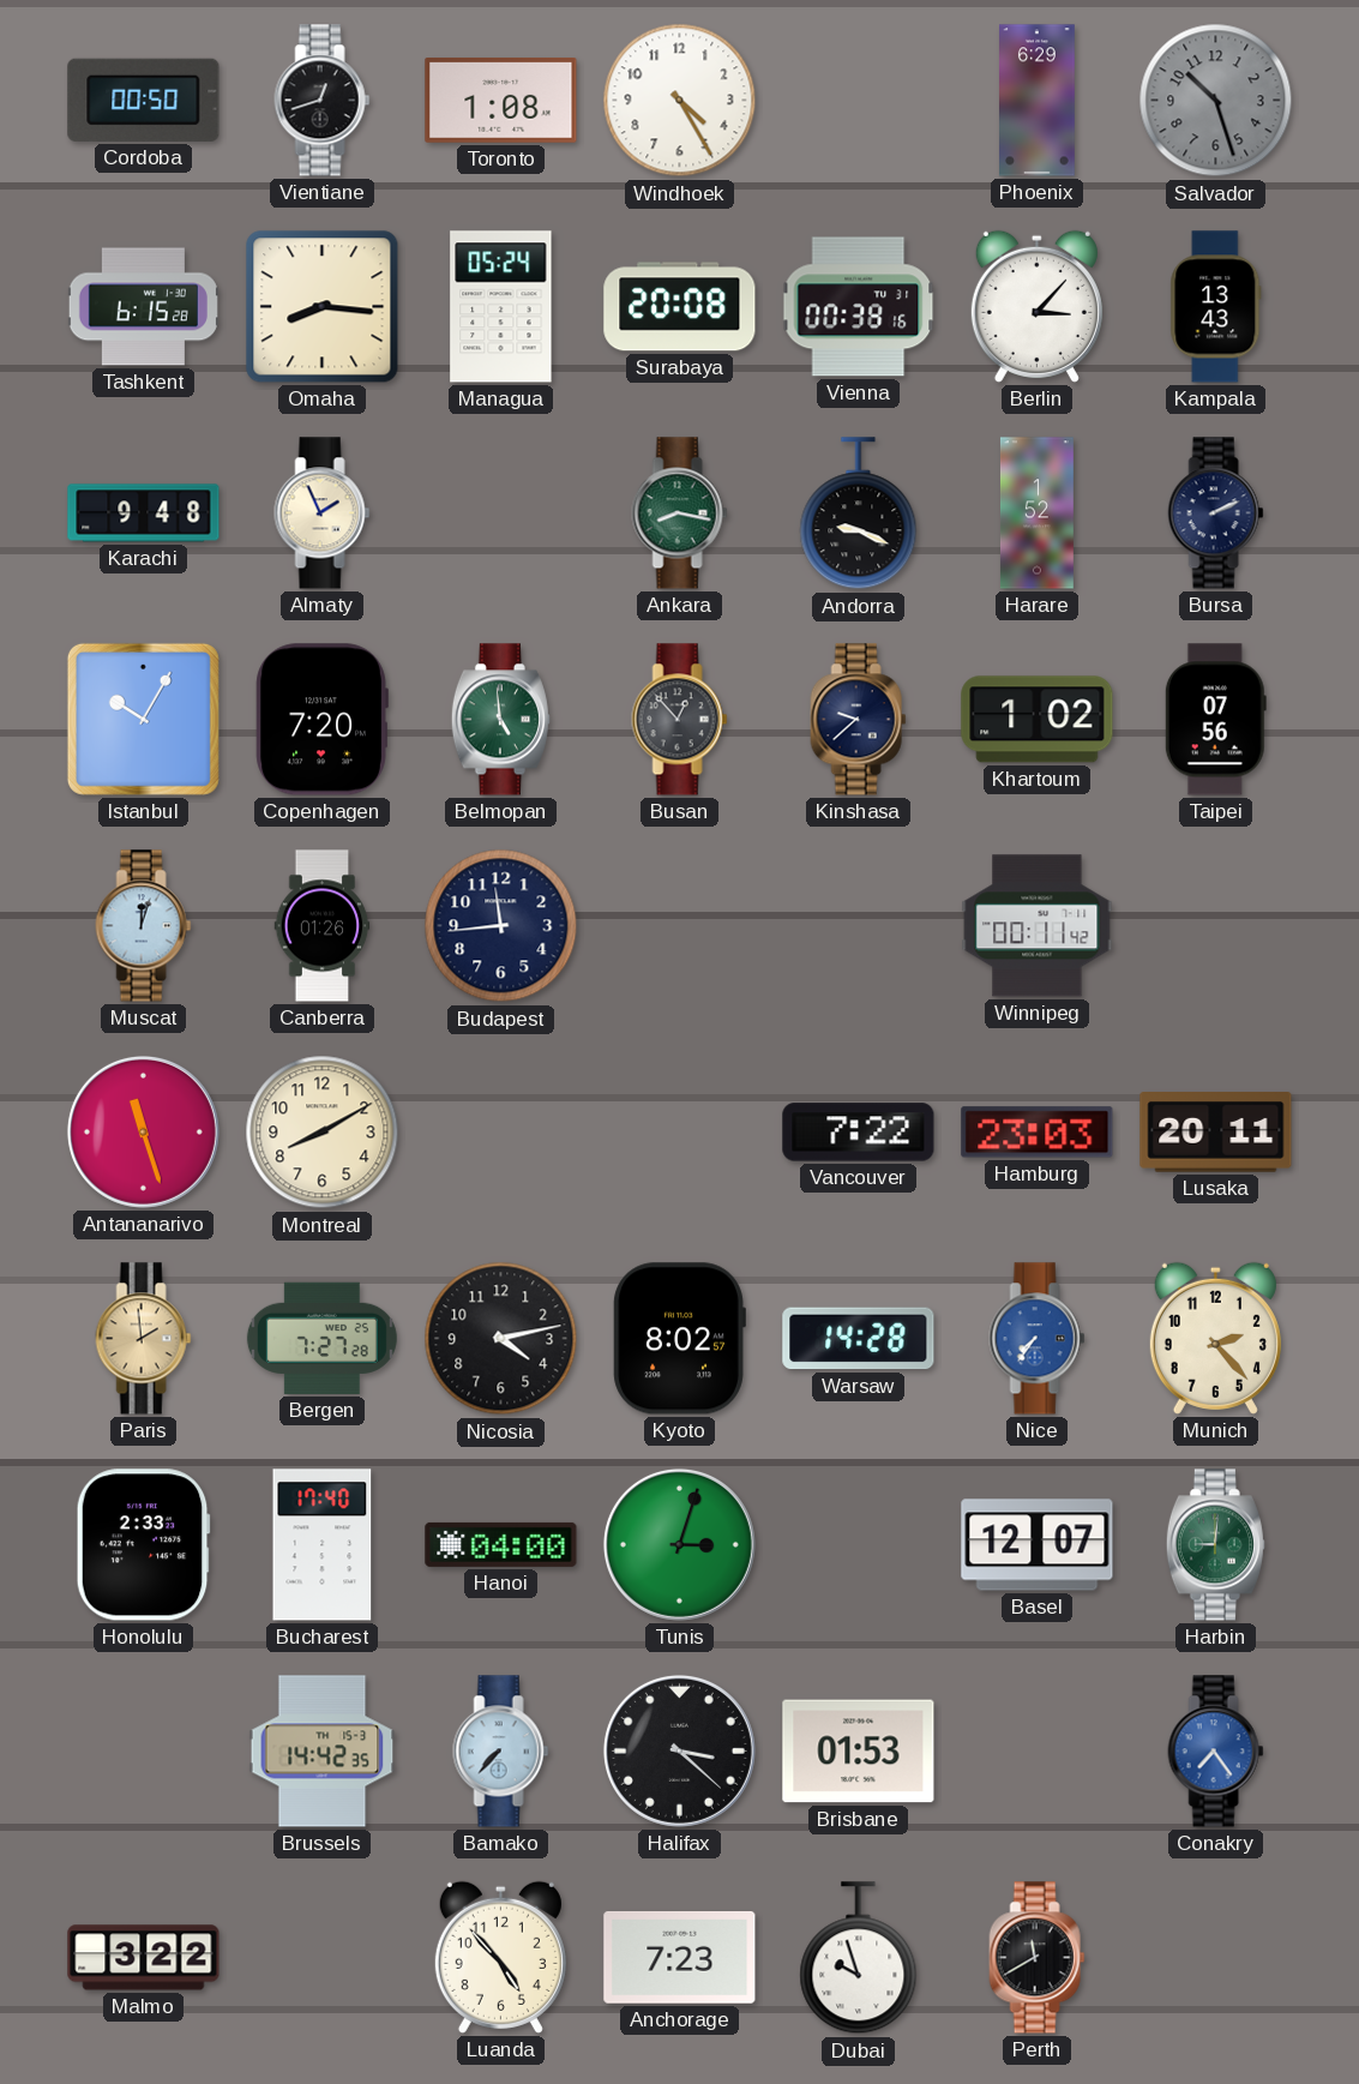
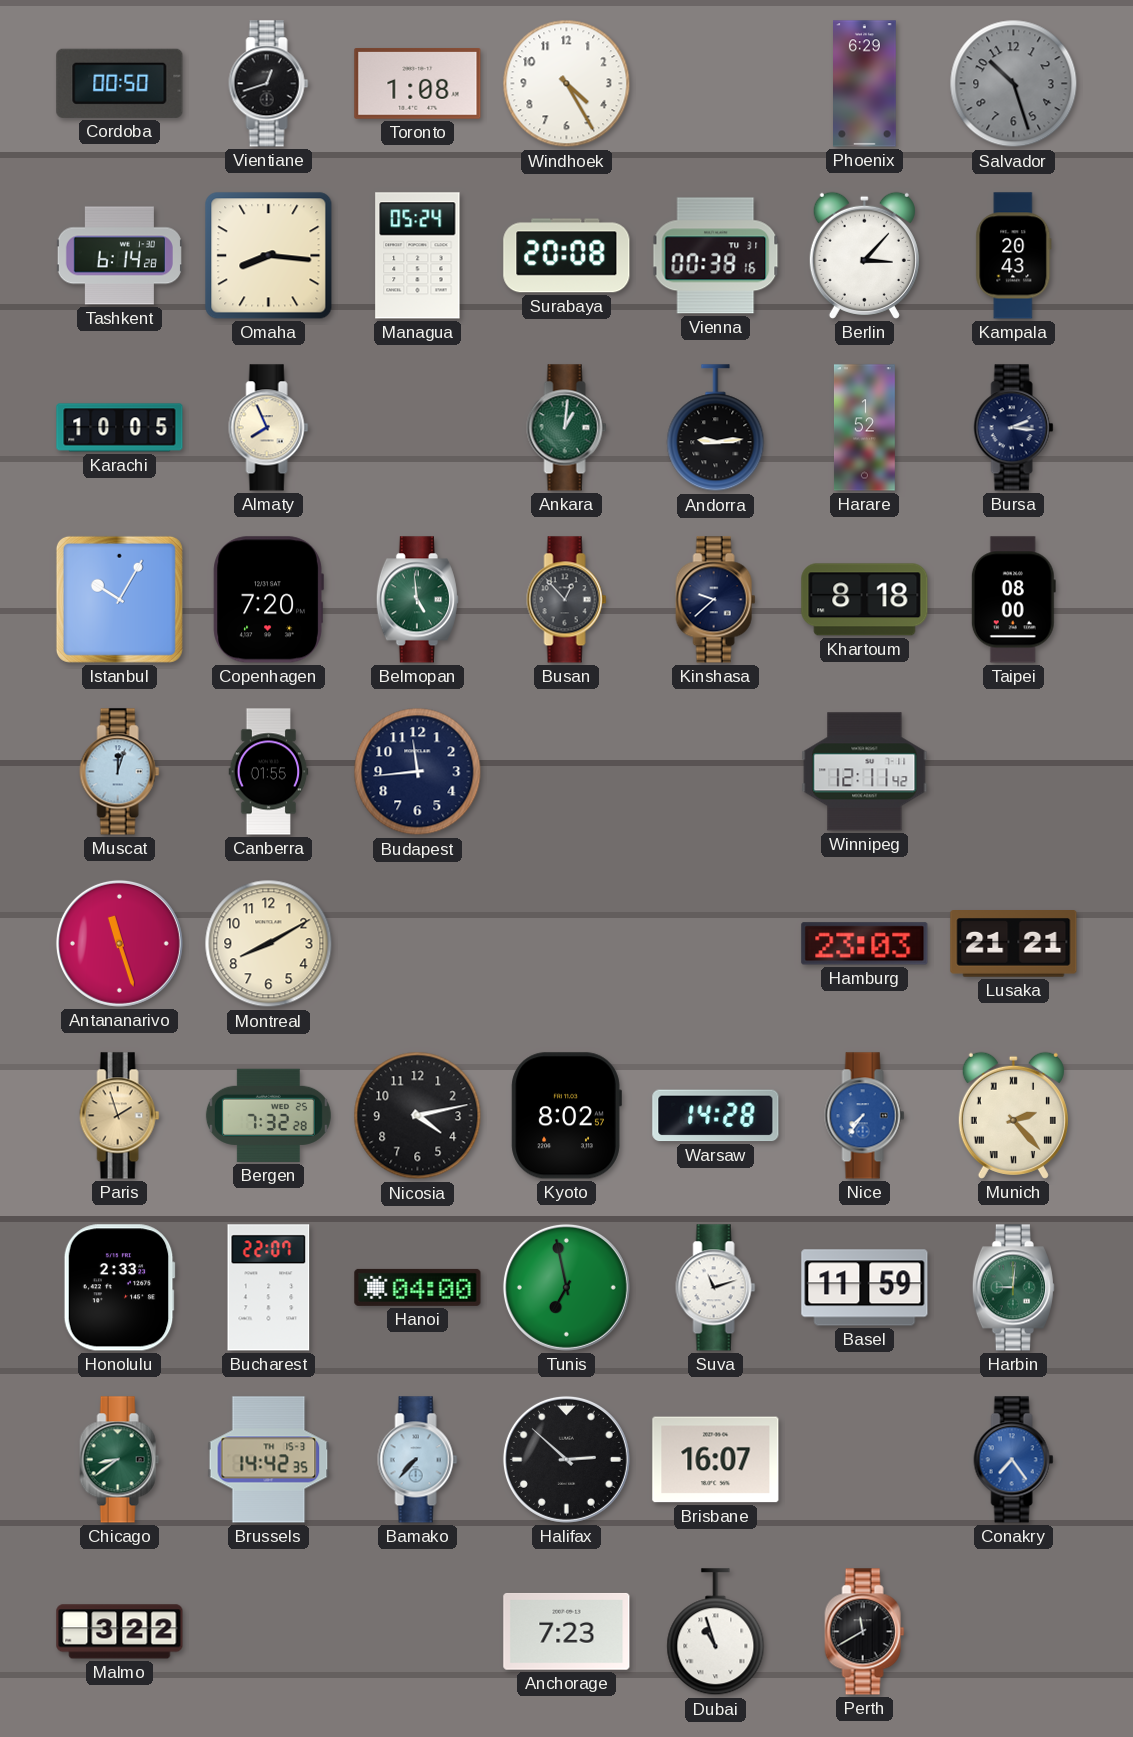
Tashkent: 6:15 -> 6:14 (119, 256)
Kampala: 13:43 -> 20:43 (1014, 256)
Karachi: 9:48 -> 10:05 (120, 428)
Almaty: 1:56 -> 7:56 (269, 428)
Ankara: 8:17 -> 1:01 (567, 428)
Andorra: 9:19 -> 9:14 (716, 428)
Bursa: 2:11 -> 2:16 (1014, 428)
Khartoum: 1:02 -> 8:18 (865, 600)
Taipei: 07:56 -> 08:00 (1013, 600)
Canberra: 01:26 -> 01:55 (269, 772)
Winnipeg: 00:11 -> 12:11 (865, 772)
Vancouver: 7:22 -> none (859, 1133)
Lusaka: 20:11 -> 21:21 (1014, 944)
Paris: 1:59 -> 1:57 (120, 1116)
Bergen: 7:27 -> 7:32 (268, 1115)
Munich numerals: Arabic -> Roman (1013, 1115)
Bucharest: 17:40 -> 22:07 (269, 1288)
Tunis: 3:03 -> 6:58 (566, 1287)
Suva: none -> 11:12 (716, 1288)
Basel: 12:07 -> 11:59 (865, 1288)
Chicago: none -> 8:39 (120, 1460)
Halifax: 3:22 -> 2:52 (566, 1459)
Brisbane: 01:53 -> 16:07 (716, 1460)
Luanda: 4:53 -> none (500, 1957)
Dubai: 9:57 -> 10:57 (716, 1632)
